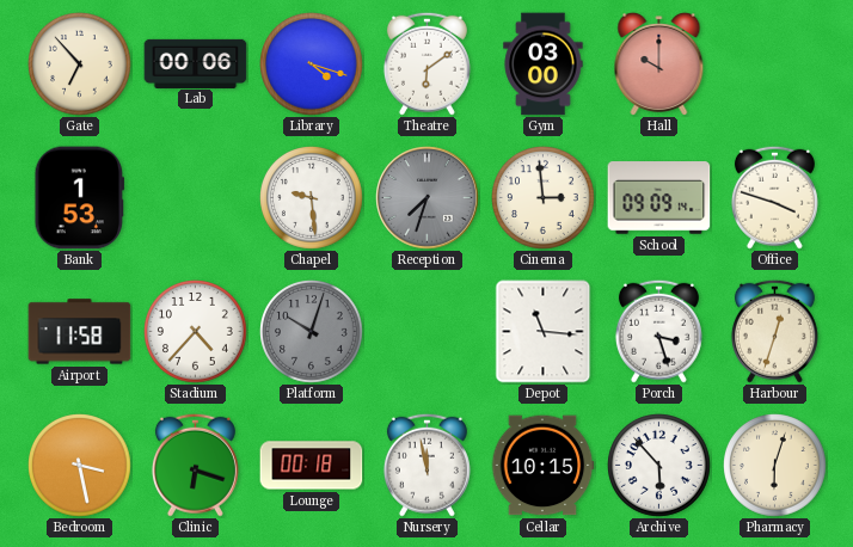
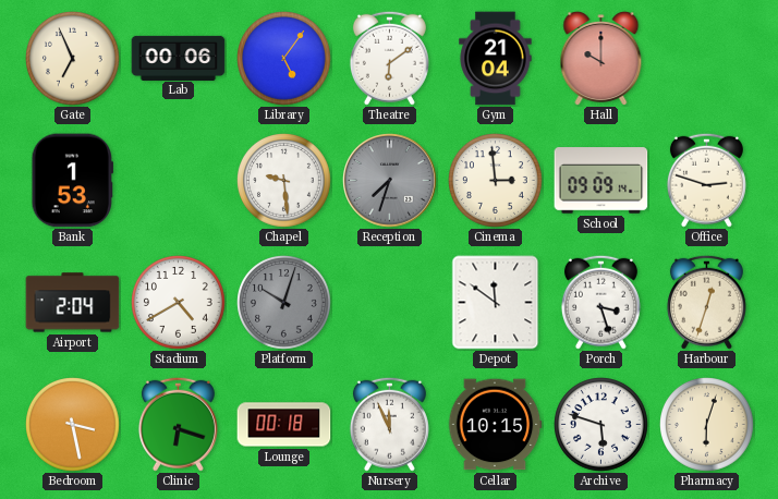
Gate: 6:53 -> 6:56 (73, 59)
Library: 4:18 -> 5:06 (284, 59)
Gym: 03:00 -> 21:04 (496, 59)
Office: 3:48 -> 2:48 (706, 180)
Airport: 11:58 -> 2:04 (73, 303)
Stadium: 4:37 -> 4:40 (179, 303)
Depot: 11:16 -> 11:51 (496, 303)
Nursery: 11:58 -> 11:56 (389, 424)
Archive: 5:53 -> 5:48 (601, 425)
